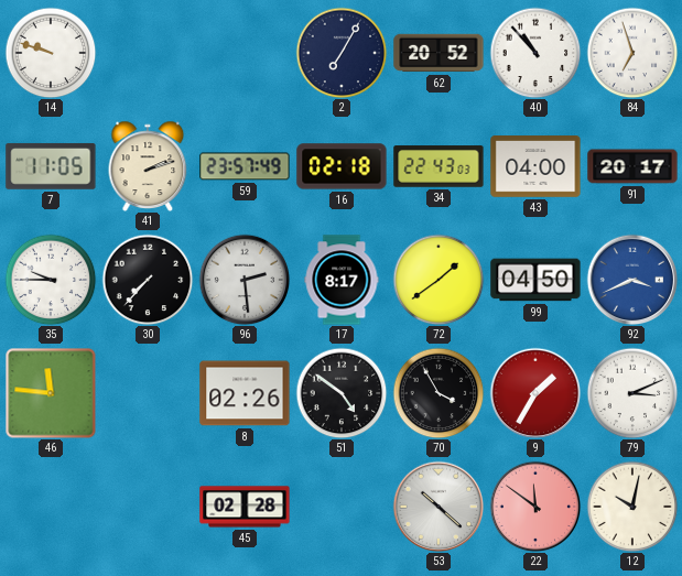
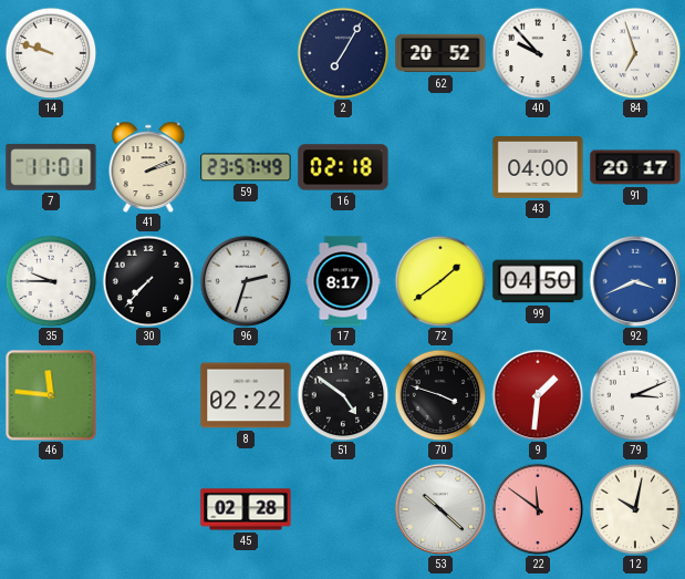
40: 10:53 -> 9:53 (538, 53)
7: 11:05 -> 11:01 (51, 167)
34: 22:43 -> none (439, 166)
96: 2:29 -> 2:33 (246, 281)
8: 02:26 -> 02:22 (246, 395)
70: 3:55 -> 3:48 (440, 395)
9: 1:35 -> 1:31 (538, 395)
